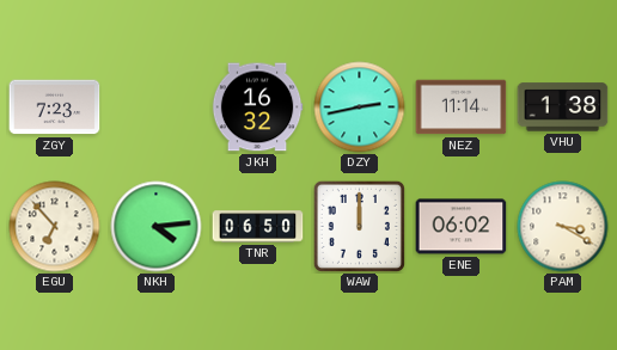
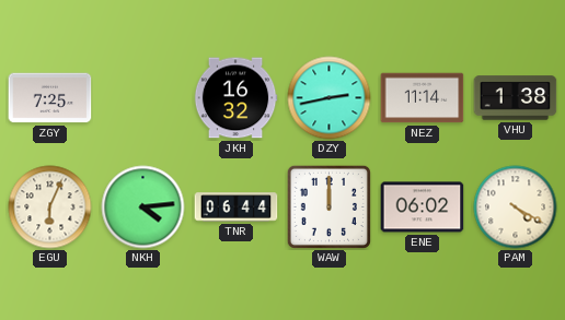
ZGY: 7:23 -> 7:25 (50, 98)
EGU: 6:53 -> 6:04 (50, 208)
TNR: 06:50 -> 06:44 (237, 208)
PAM: 3:20 -> 4:20 (516, 208)
